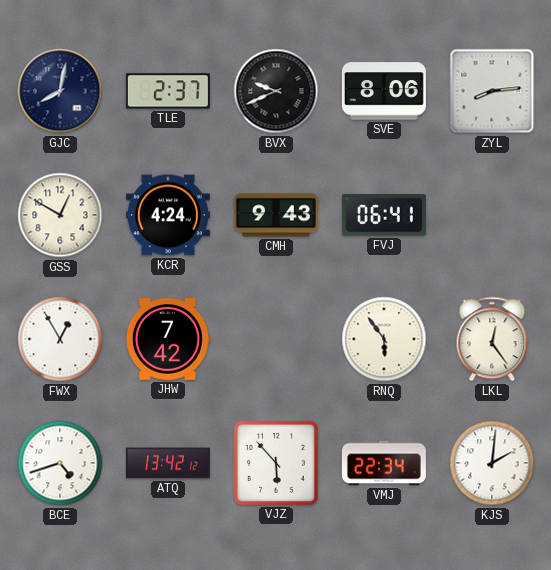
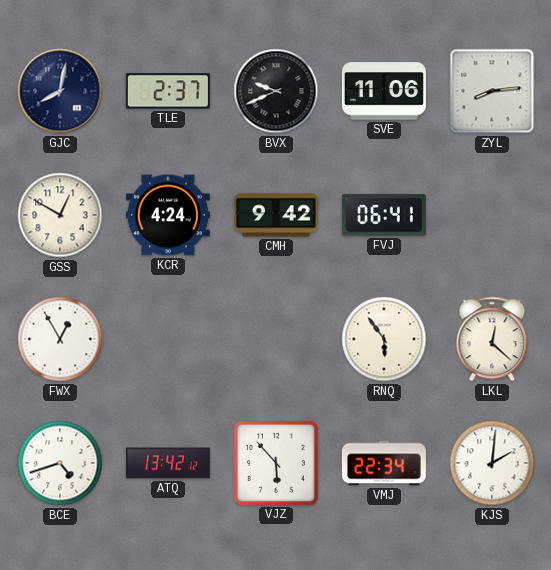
SVE: 8:06 -> 11:06 (384, 91)
CMH: 9:43 -> 9:42 (276, 215)
JHW: 7:42 -> none (168, 339)
LKL: 12:24 -> 12:22 (492, 339)
